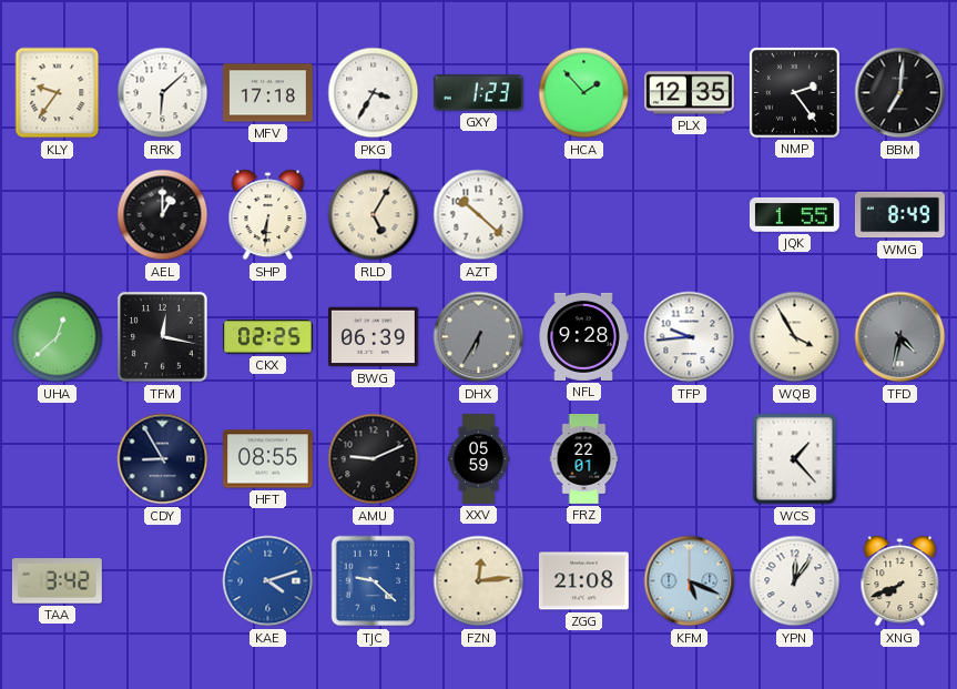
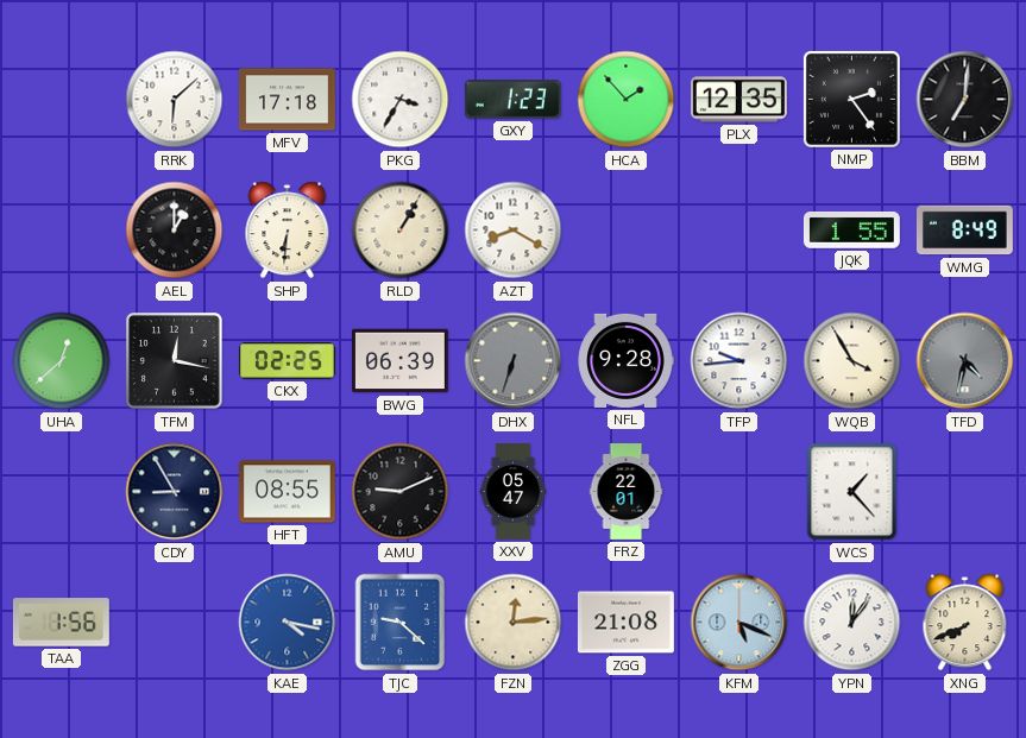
KLY: 9:36 -> none (58, 93)
RLD: 5:05 -> 1:05 (401, 231)
AZT: 10:22 -> 8:20 (514, 231)
DHX: 6:35 -> 6:33 (514, 361)
XXV: 05:59 -> 05:47 (514, 492)
TAA: 3:42 -> 1:56 (61, 623)
KAE: 4:12 -> 4:17 (288, 623)
